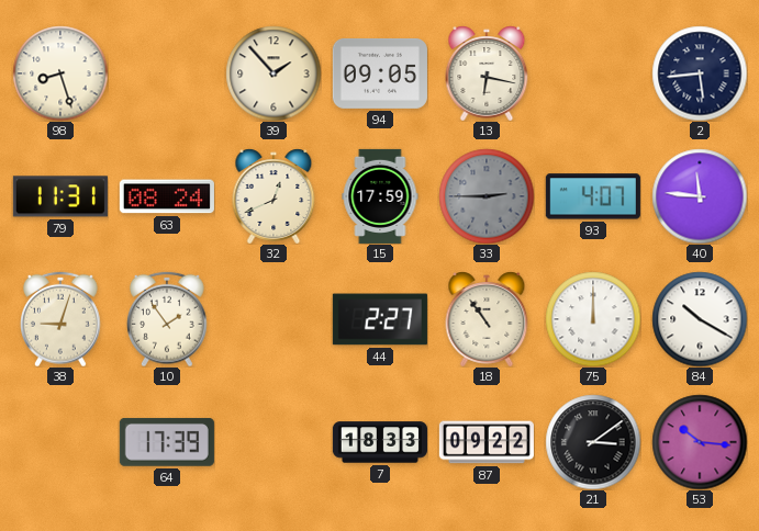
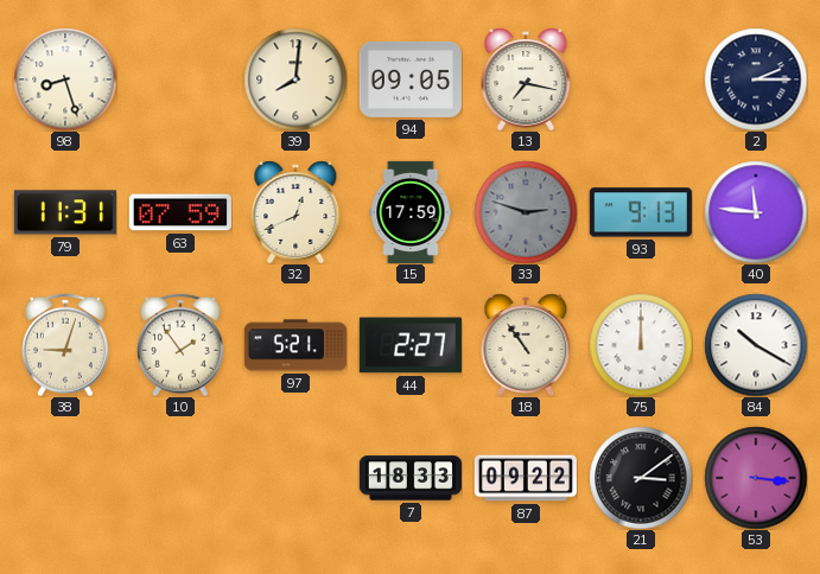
39: 1:53 -> 8:01 (295, 79)
13: 6:17 -> 7:17 (526, 79)
2: 5:44 -> 2:15 (756, 79)
63: 08:24 -> 07:59 (180, 212)
33: 2:45 -> 2:48 (526, 212)
93: 4:07 -> 9:13 (641, 212)
97: none -> 5:21 (295, 345)
64: 17:39 -> none (167, 442)
53: 10:16 -> 3:16 (756, 478)
